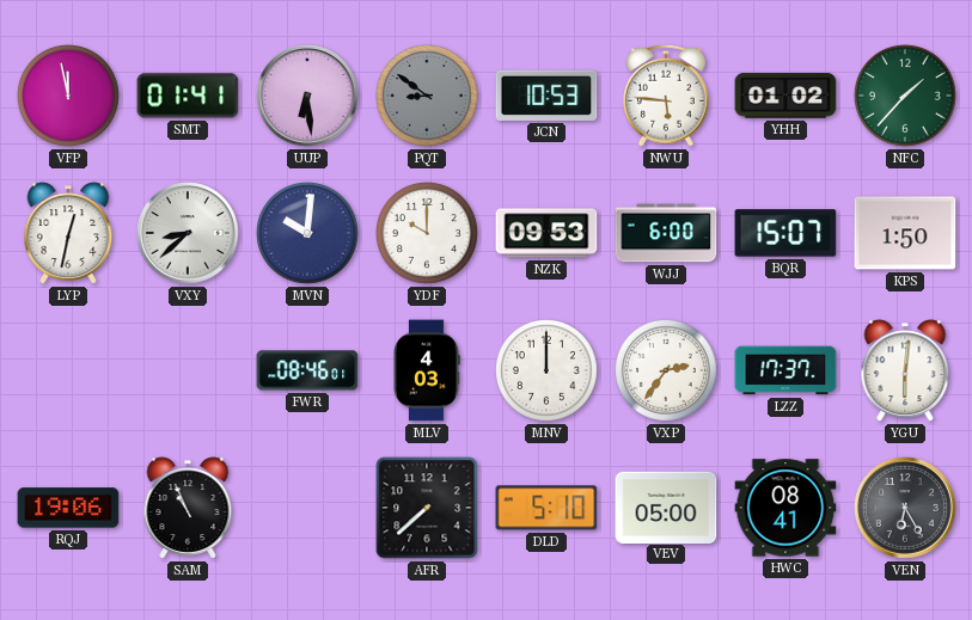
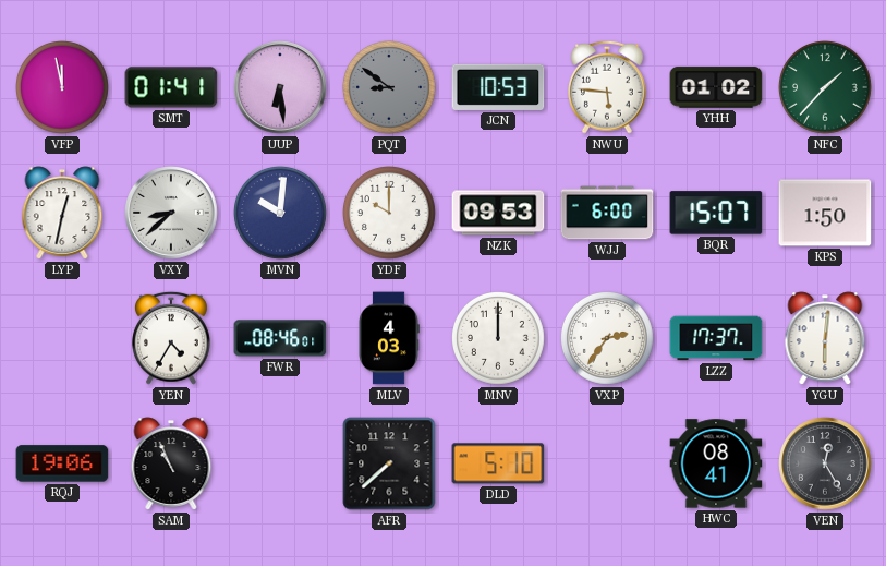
YEN: none -> 4:35 (172, 338)
VEV: 05:00 -> none (666, 507)
VEN: 6:25 -> 12:25 (825, 463)
